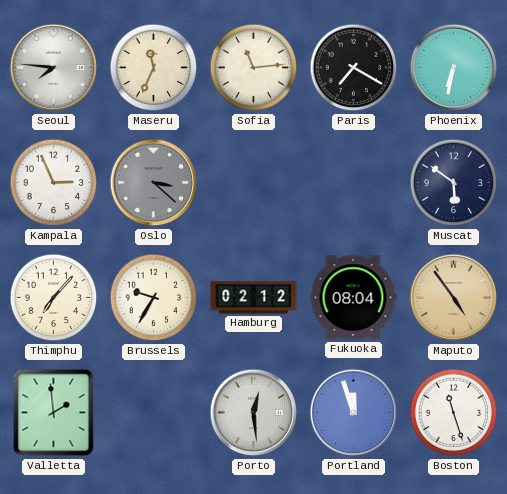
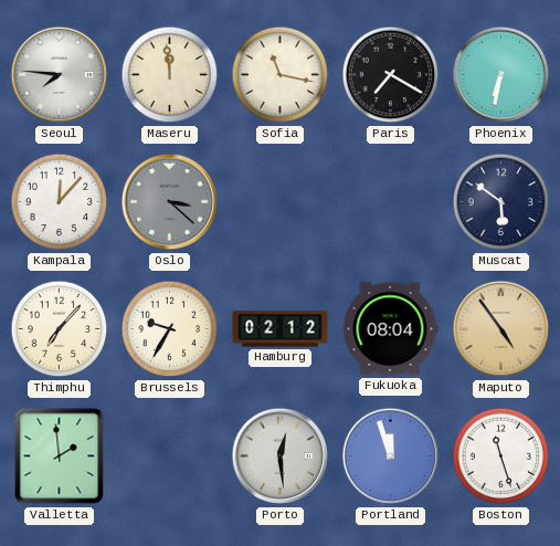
Maseru: 11:34 -> 11:59 (170, 75)
Sofia: 11:14 -> 11:17 (281, 75)
Kampala: 2:56 -> 12:07 (60, 202)
